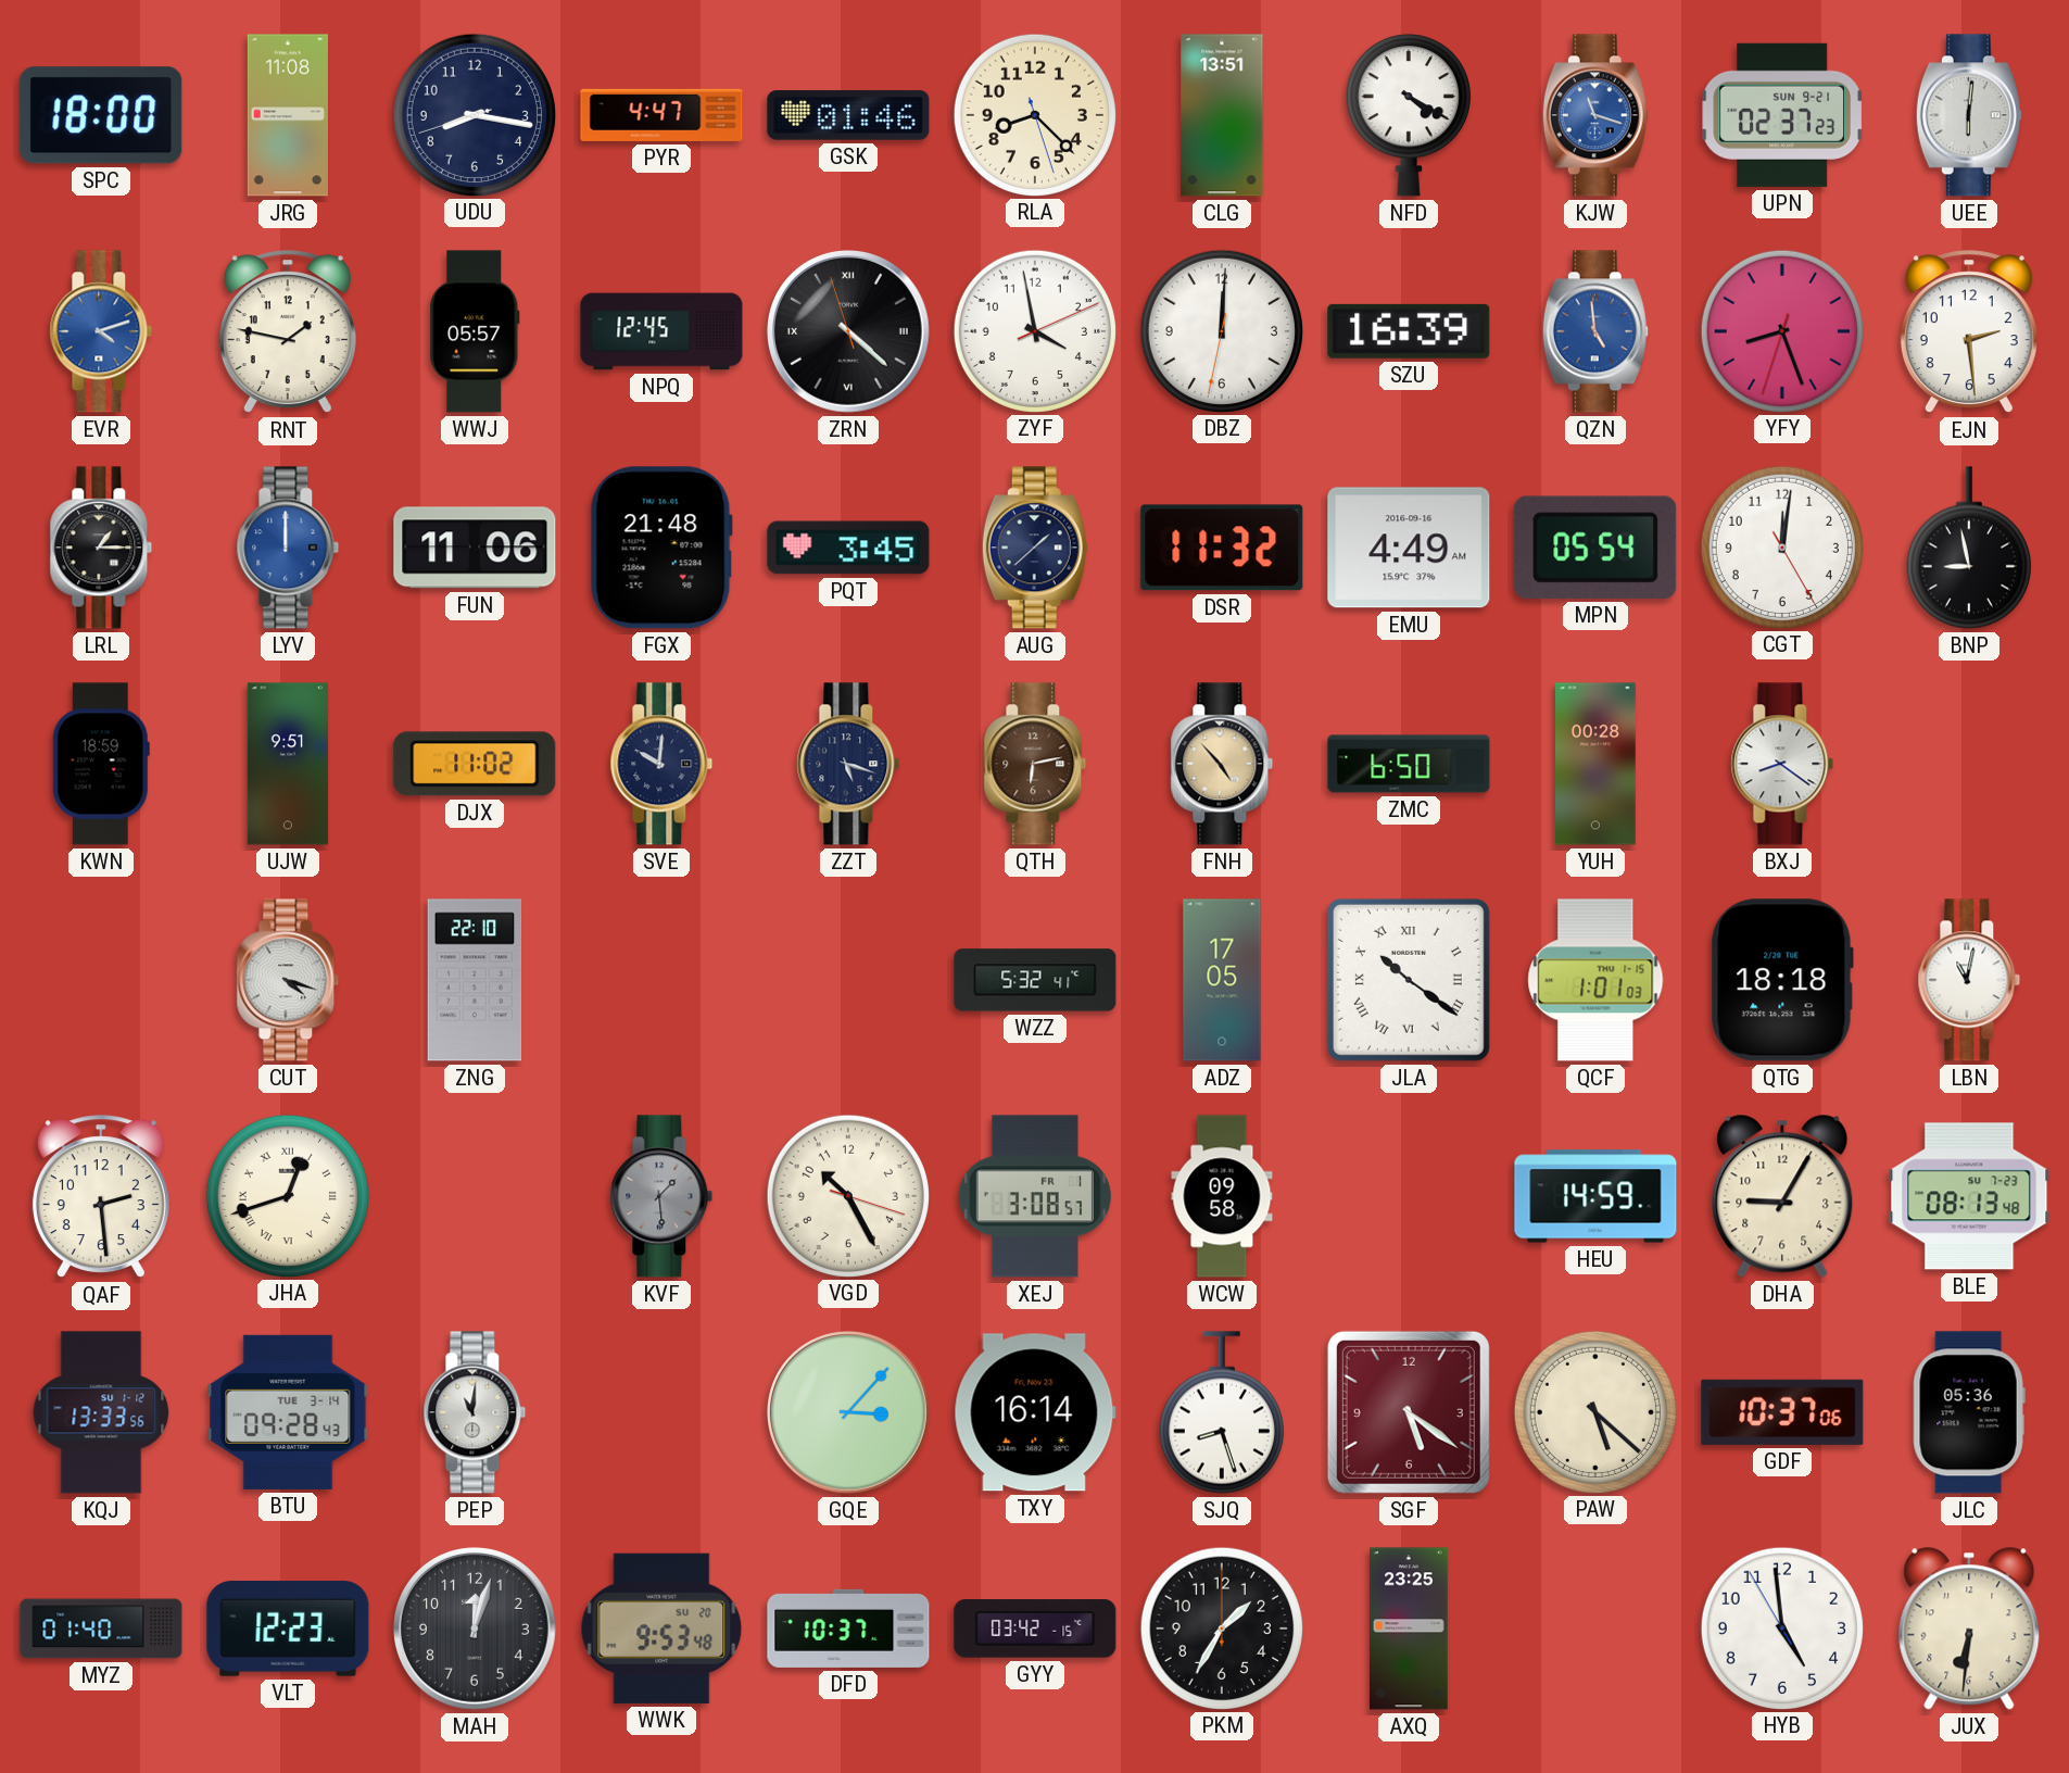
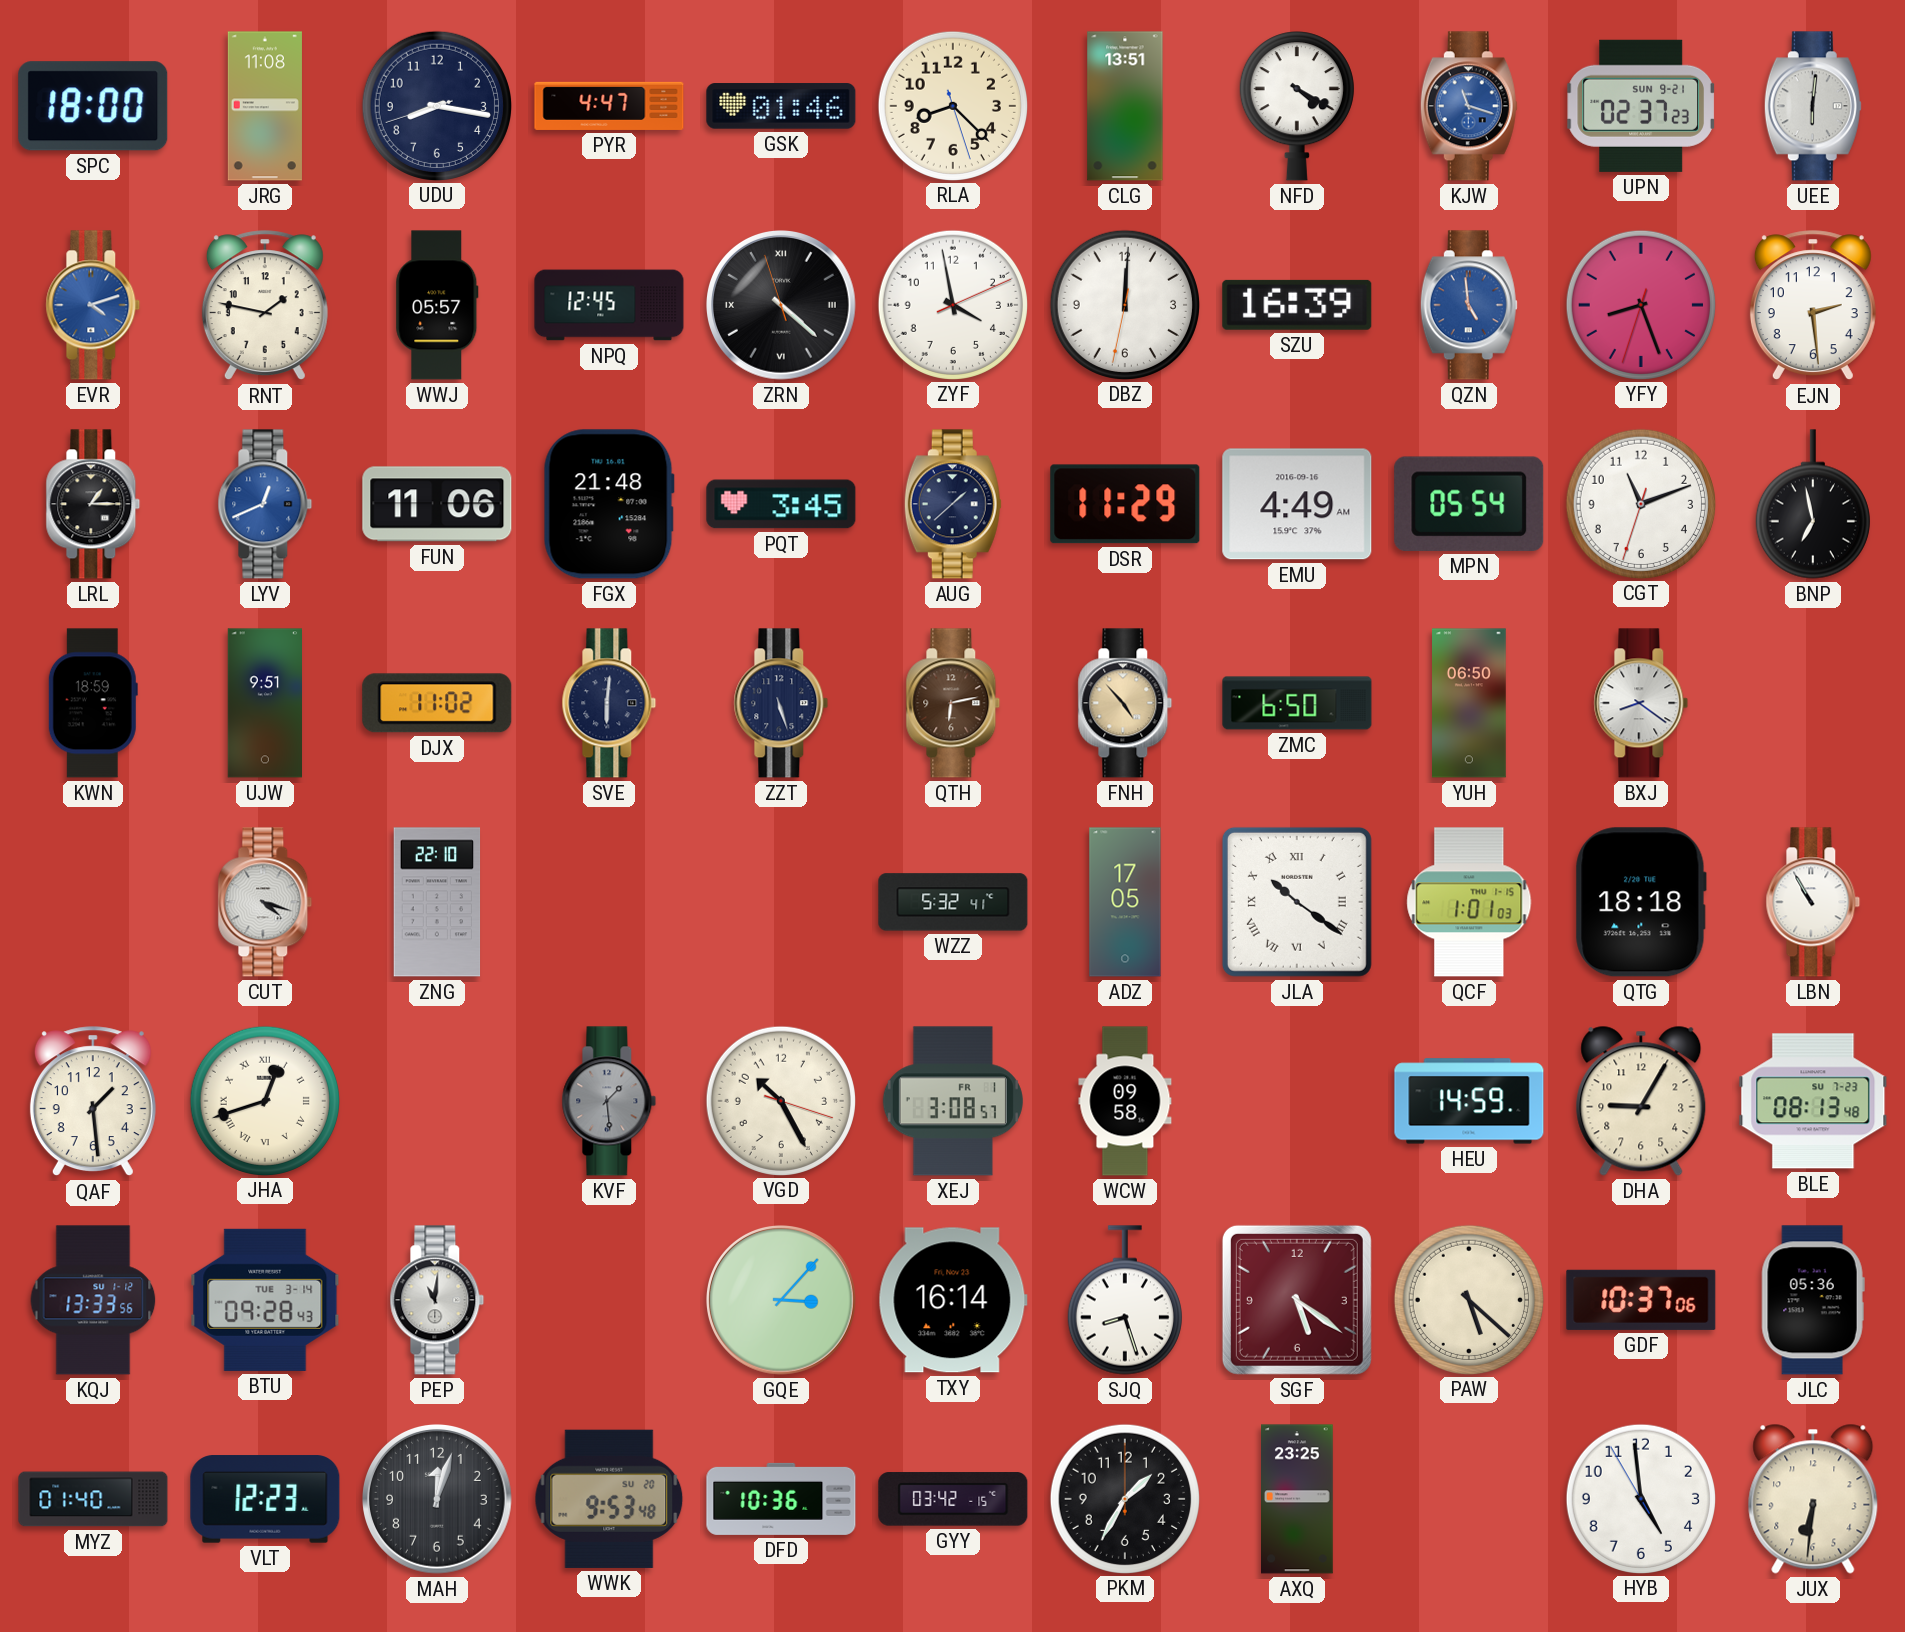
LYV: 12:00 -> 12:41 (265, 504)
DSR: 11:32 -> 11:29 (1125, 504)
CGT: 12:01 -> 11:11 (1640, 503)
BNP: 8:58 -> 6:58 (1813, 504)
SVE: 10:01 -> 6:01 (609, 703)
ZZT: 5:18 -> 5:27 (781, 703)
YUH: 00:28 -> 06:50 (1470, 703)
LBN: 11:02 -> 10:55 (1813, 902)
QAF: 2:29 -> 1:29 (93, 1102)
DFD: 10:37 -> 10:36 (781, 1499)
